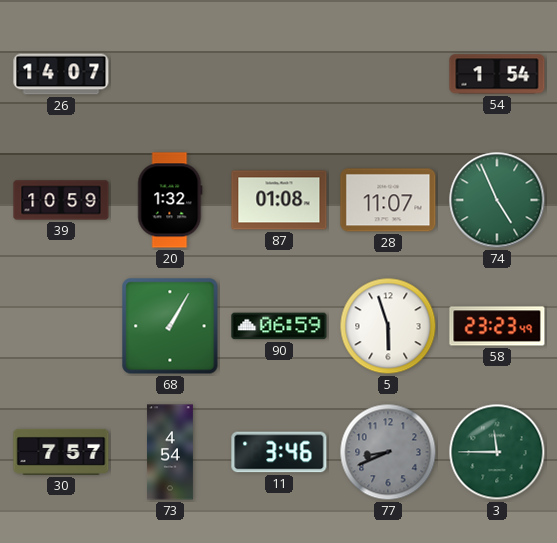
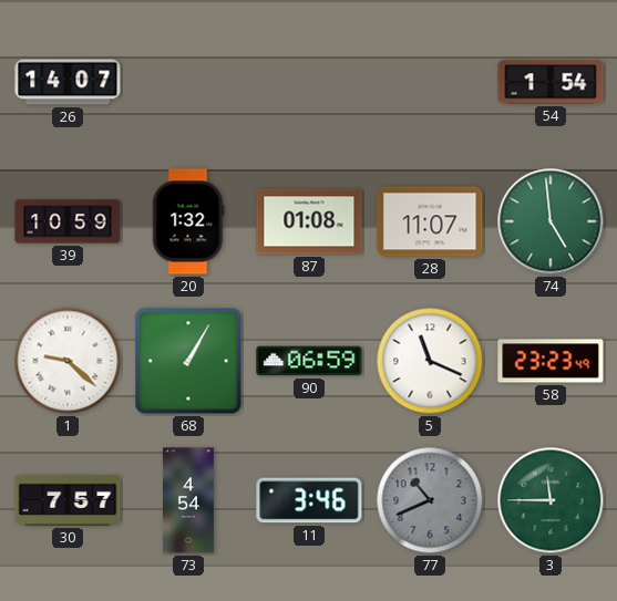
74: 4:56 -> 4:59 (551, 221)
1: none -> 9:22 (68, 361)
5: 5:57 -> 11:19 (430, 361)
77: 8:41 -> 10:41 (430, 500)
